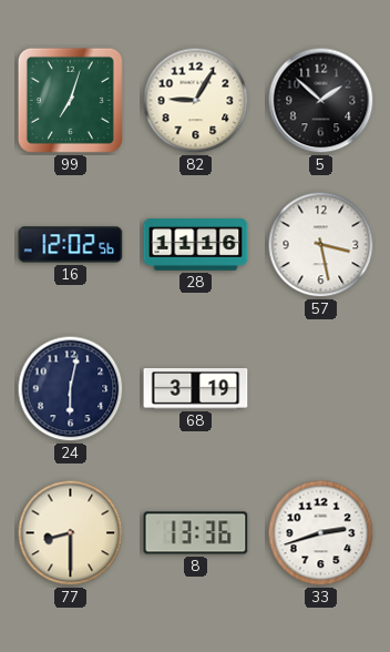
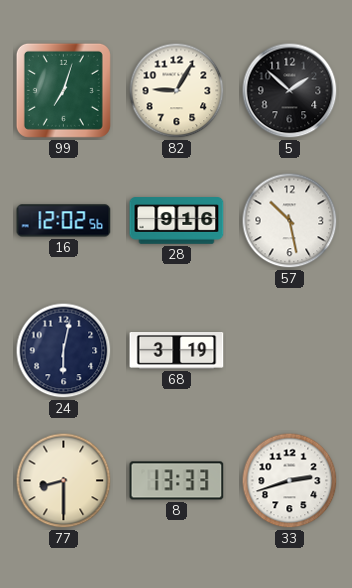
28: 11:16 -> 9:16 (177, 221)
57: 3:28 -> 10:28 (290, 221)
8: 13:36 -> 13:33 (177, 481)
